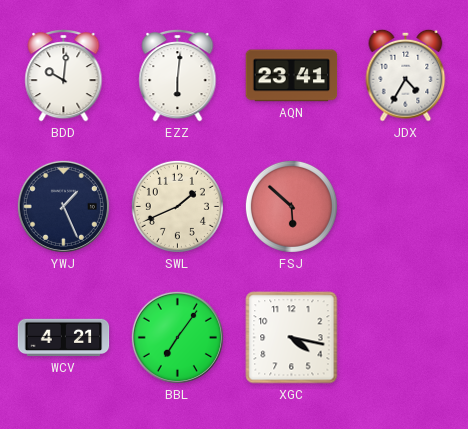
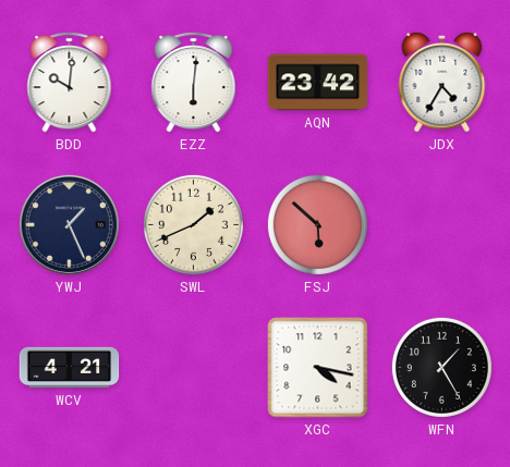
AQN: 23:41 -> 23:42 (318, 83)
BBL: 7:06 -> none (177, 337)
WFN: none -> 1:25 (441, 367)
